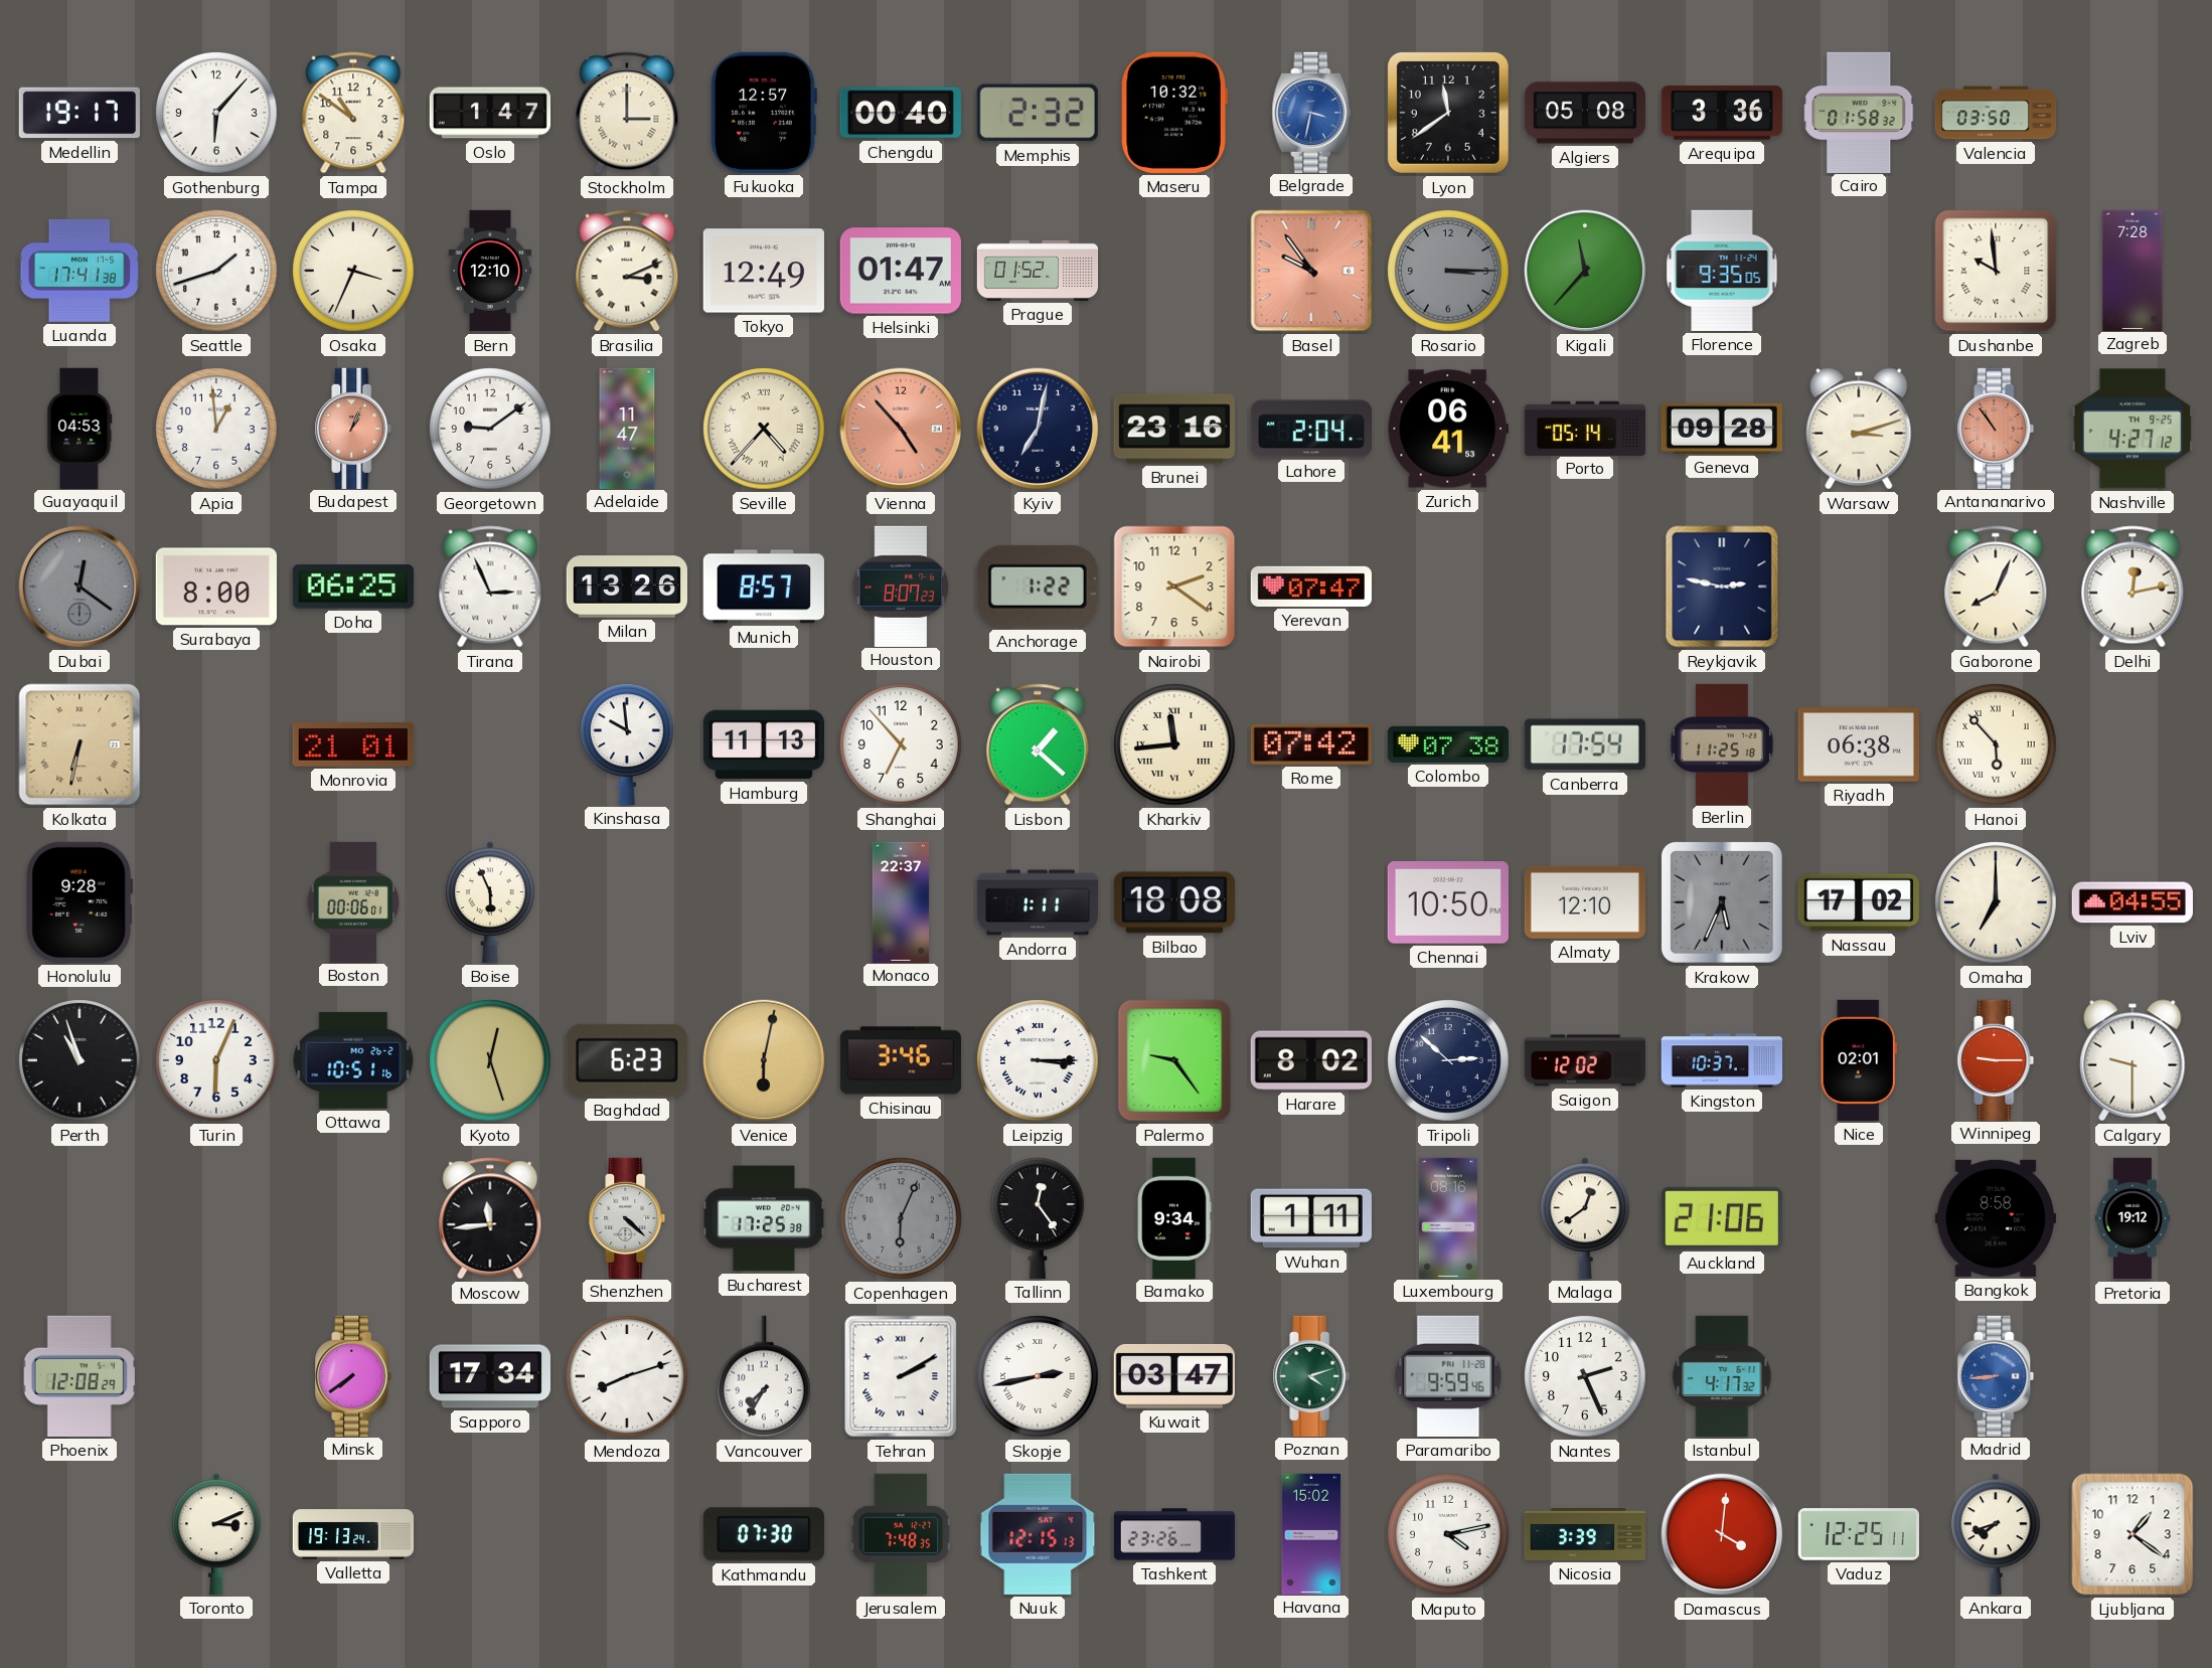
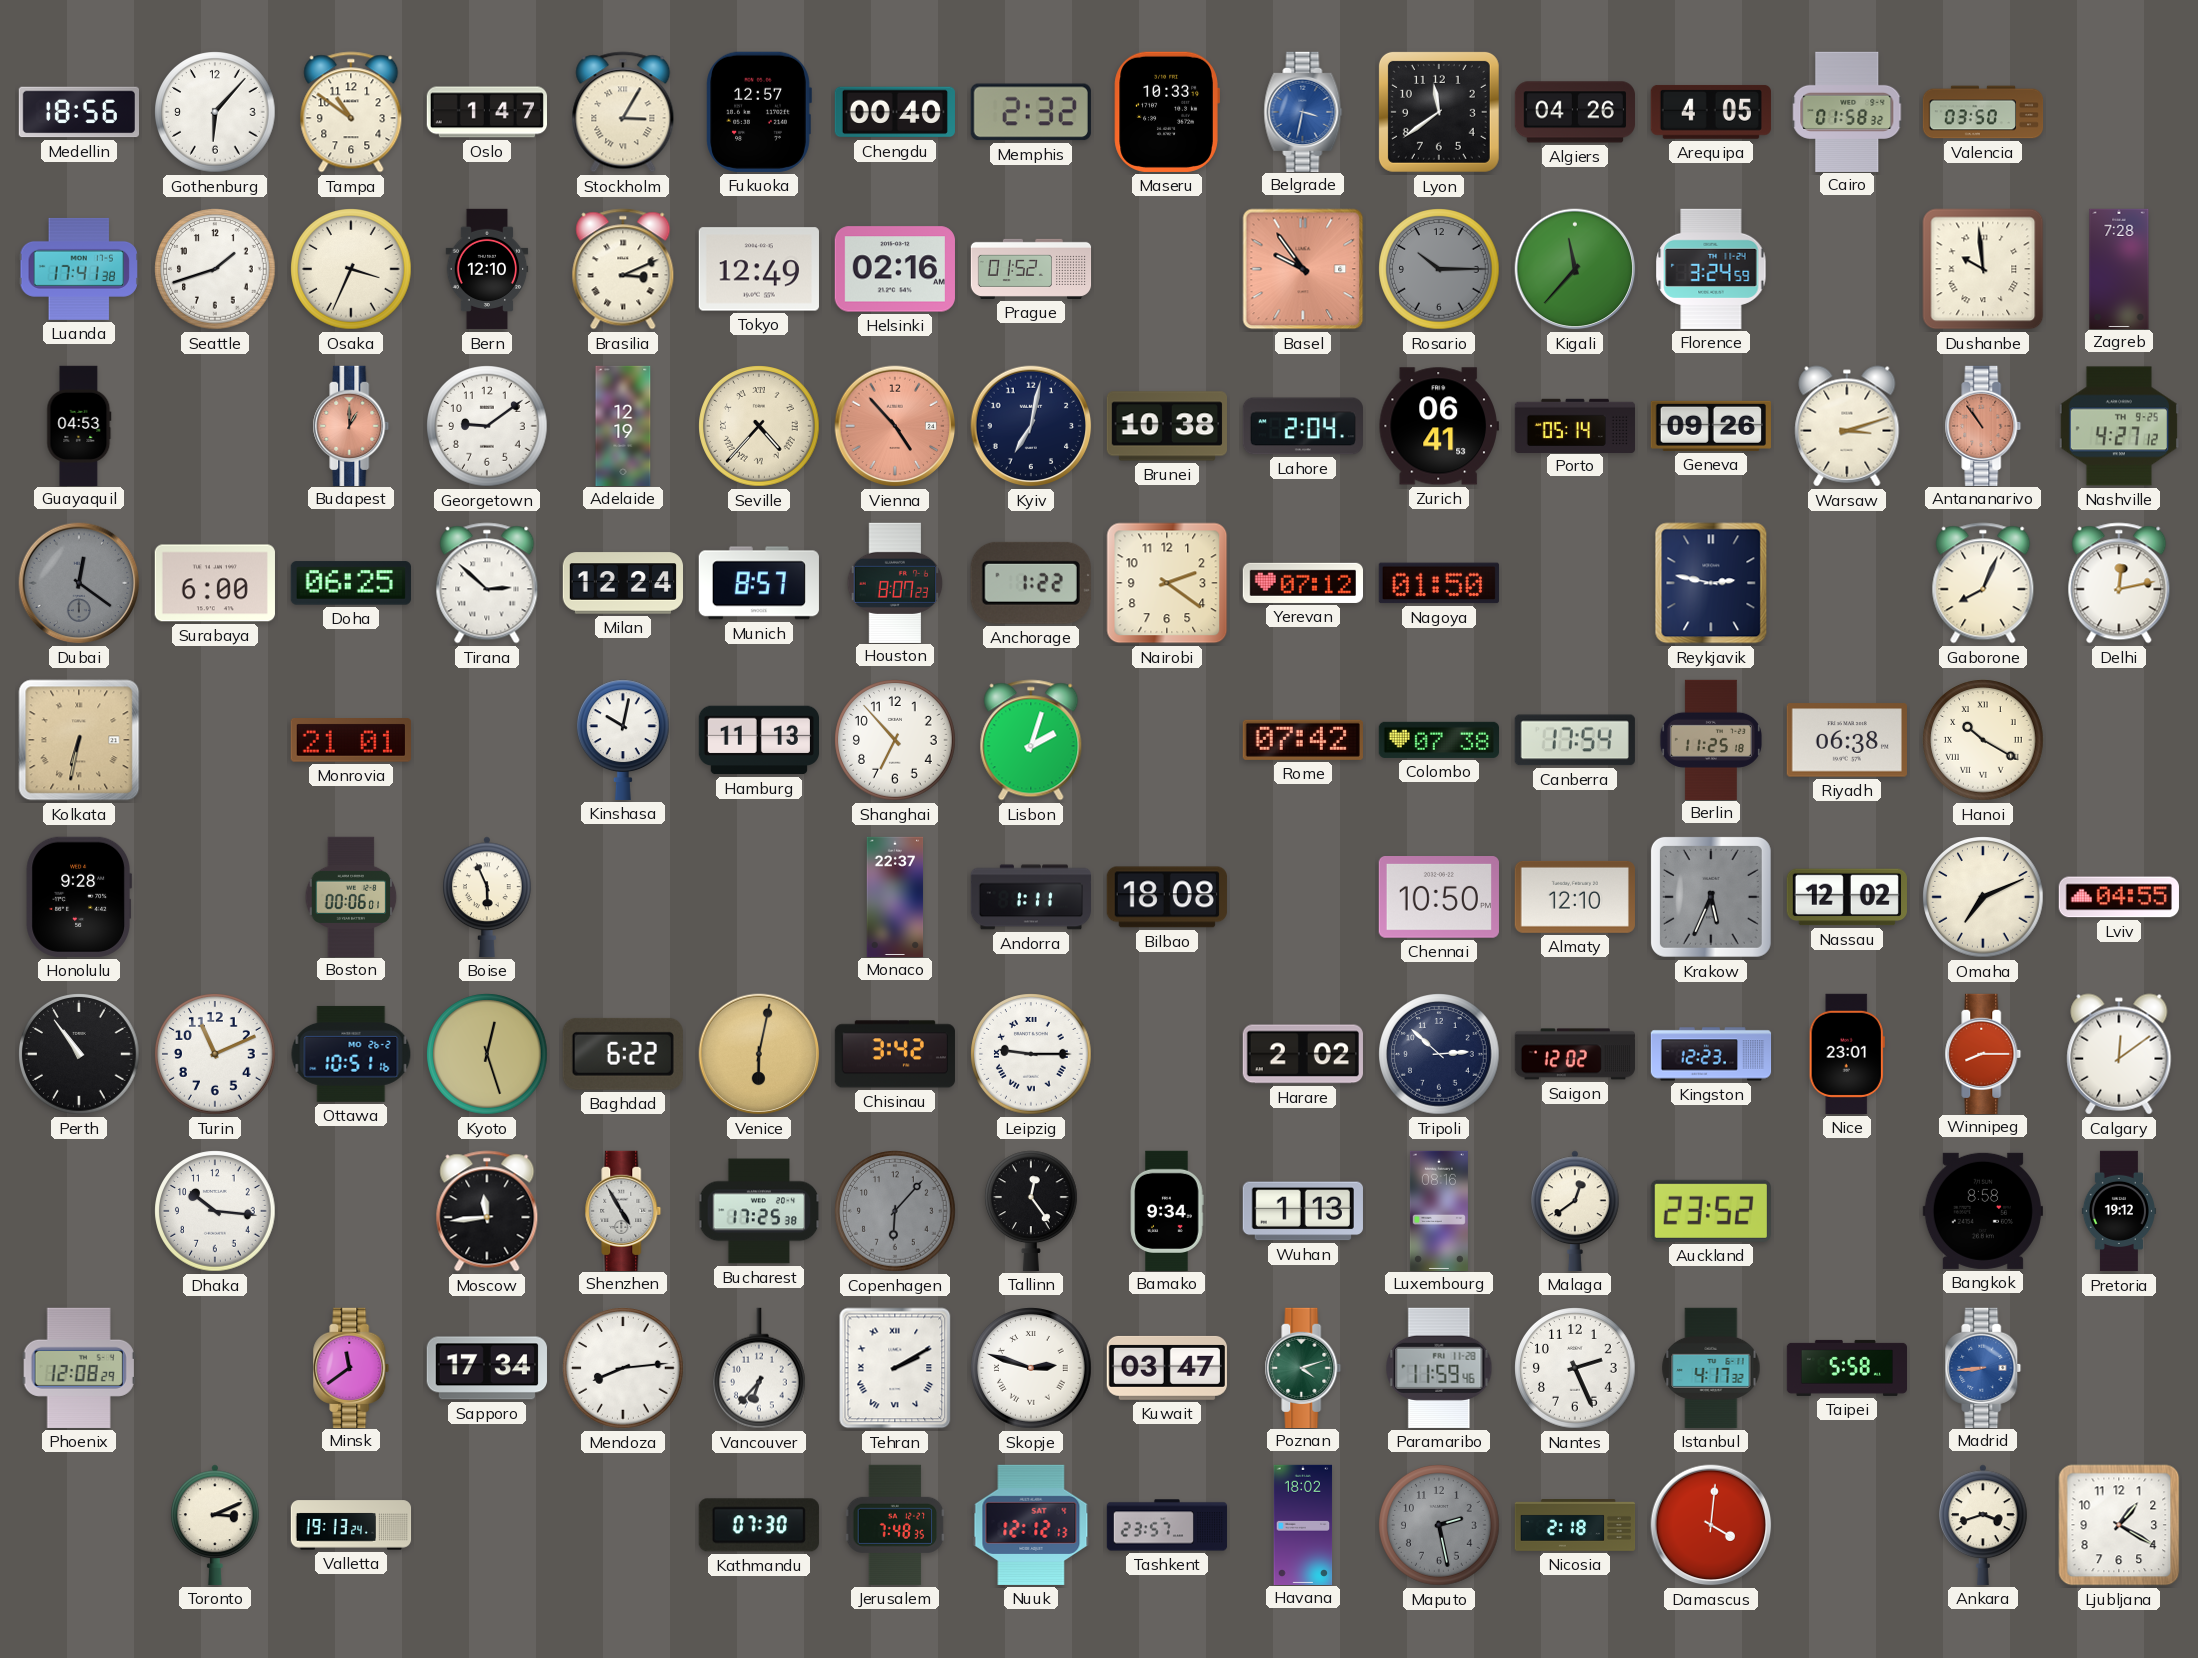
Medellin: 19:17 -> 18:56 (78, 112)
Stockholm: 3:00 -> 3:05 (623, 112)
Maseru: 10:32 -> 10:33 (1167, 112)
Algiers: 05:08 -> 04:26 (1574, 112)
Arequipa: 3:36 -> 4:05 (1711, 112)
Helsinki: 01:47 -> 02:16 (895, 269)
Rosario: 3:15 -> 10:15 (1439, 269)
Florence: 9:35 -> 3:24 (1711, 269)
Apia: 12:59 -> none (216, 429)
Budapest: 1:04 -> 1:00 (351, 425)
Adelaide: 11:47 -> 12:19 (623, 425)
Brunei: 23:16 -> 10:38 (1166, 426)
Geneva: 09:28 -> 09:26 (1711, 426)
Surabaya: 8:00 -> 6:00 (215, 583)
Tirana: 2:56 -> 2:52 (487, 583)
Milan: 13:26 -> 12:24 (622, 583)
Yerevan: 07:47 -> 07:12 (1302, 583)
Nagoya: none -> 01:50 (1439, 583)
Kinshasa: 9:59 -> 10:02 (624, 740)
Lisbon: 1:22 -> 2:03 (1031, 740)
Kharkiv: 11:44 -> none (1174, 744)
Hanoi: 5:53 -> 10:20 (1983, 740)
Nassau: 17:02 -> 12:02 (1847, 897)
Omaha: 7:00 -> 7:11 (1983, 897)
Perth: 10:57 -> 10:54 (79, 1054)
Turin: 6:04 -> 11:11 (215, 1054)
Baghdad: 6:23 -> 6:22 (623, 1054)
Chisinau: 3:46 -> 3:42 (895, 1054)
Leipzig: 3:15 -> 9:15 (1031, 1054)
Palermo: 9:24 -> none (1174, 1060)
Harare: 8:02 -> 2:02 (1303, 1054)
Kingston: 10:37 -> 12:23 (1711, 1054)
Nice: 02:01 -> 23:01 (1847, 1054)
Winnipeg: 9:15 -> 8:15 (1983, 1053)
Calgary: 9:30 -> 12:09 (2119, 1054)
Dhaka: none -> 10:16 (215, 1211)
Shenzhen: 4:22 -> 4:55 (623, 1210)
Copenhagen: 6:04 -> 6:07 (895, 1211)
Wuhan: 1:11 -> 1:13 (1303, 1211)
Auckland: 21:06 -> 23:52 (1711, 1211)
Minsk: 7:39 -> 11:39 (351, 1367)
Mendoza: 8:12 -> 8:14 (623, 1368)
Vancouver: 7:35 -> 6:37 (760, 1368)
Skopje: 2:43 -> 2:48 (1031, 1368)
Paramaribo: 9:59 -> 11:59 (1439, 1368)
Taipei: none -> 5:58 (1846, 1368)
Nuuk: 12:15 -> 12:12 (1031, 1525)
Tashkent: 23:26 -> 23:57 (1167, 1525)
Havana: 15:02 -> 18:02 (1303, 1524)
Maputo: 4:13 -> 2:28 (1439, 1525)
Maputo dial: white -> grey (1439, 1525)
Nicosia: 3:39 -> 2:18 (1575, 1526)
Vaduz: 12:25 -> none (1858, 1534)
Ankara: 7:42 -> 3:42 (1983, 1525)
Ljubljana: 1:21 -> 1:20 (2119, 1525)
